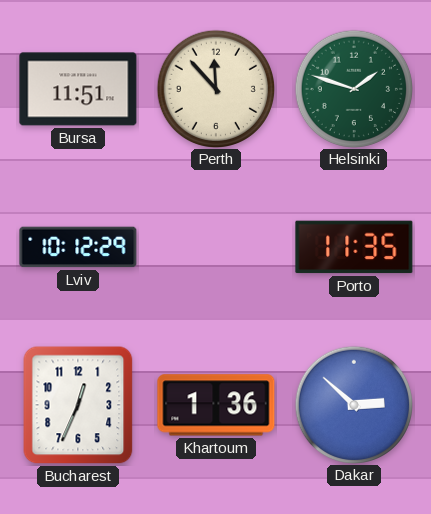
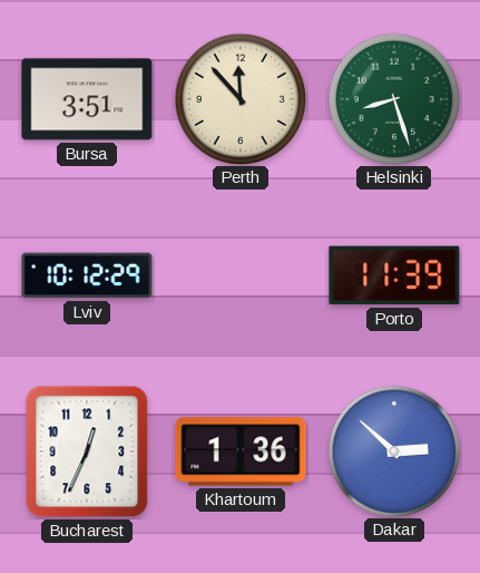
Bursa: 11:51 -> 3:51 (87, 99)
Helsinki: 1:48 -> 8:27 (393, 98)
Porto: 11:35 -> 11:39 (394, 275)
